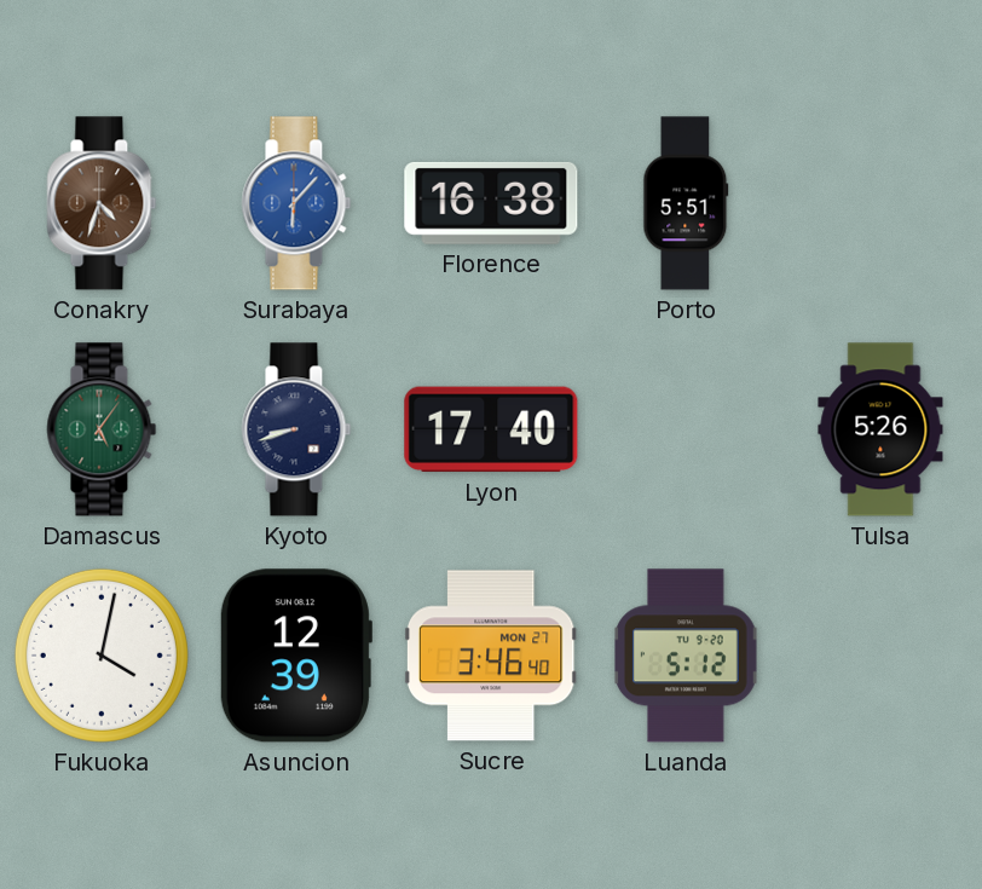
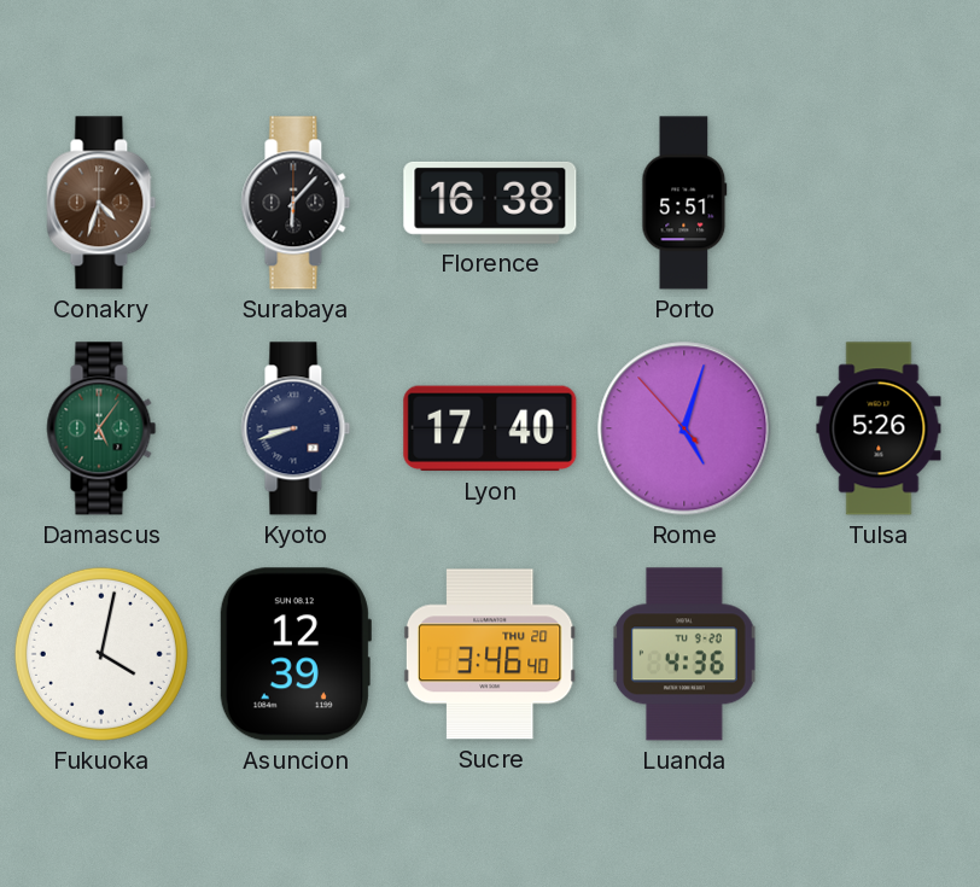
Surabaya dial: blue -> black (296, 203)
Rome: none -> 5:02 (684, 428)
Sucre date: MON 27 -> THU 20 (490, 654)
Luanda: 5:12 -> 4:36 (686, 654)
